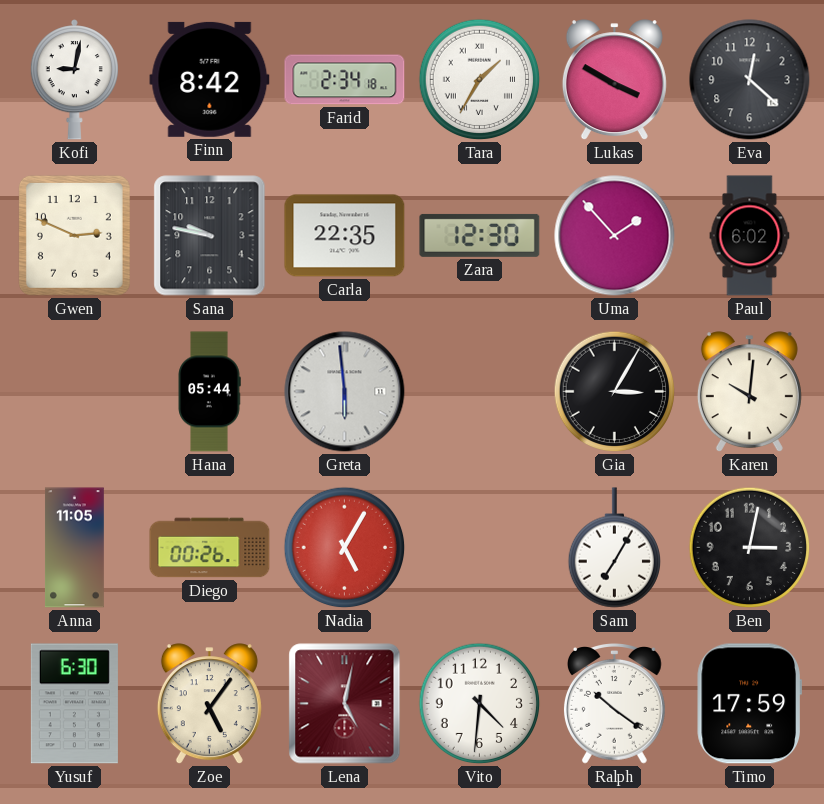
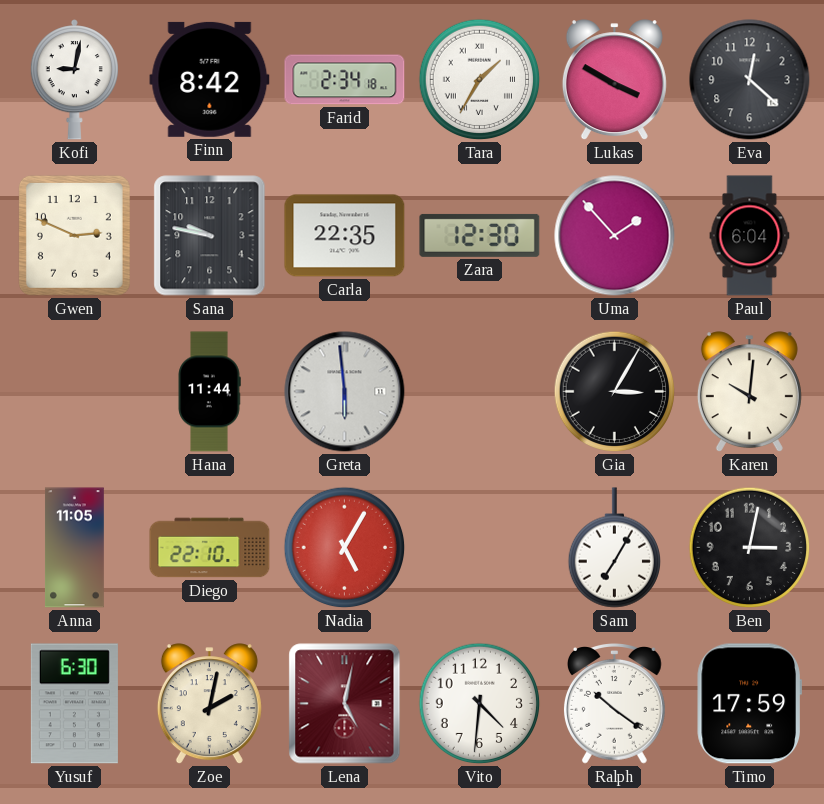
Paul: 6:02 -> 6:04 (750, 236)
Hana: 05:44 -> 11:44 (209, 392)
Diego: 00:26 -> 22:10 (210, 548)
Zoe: 5:06 -> 2:02 (209, 704)
